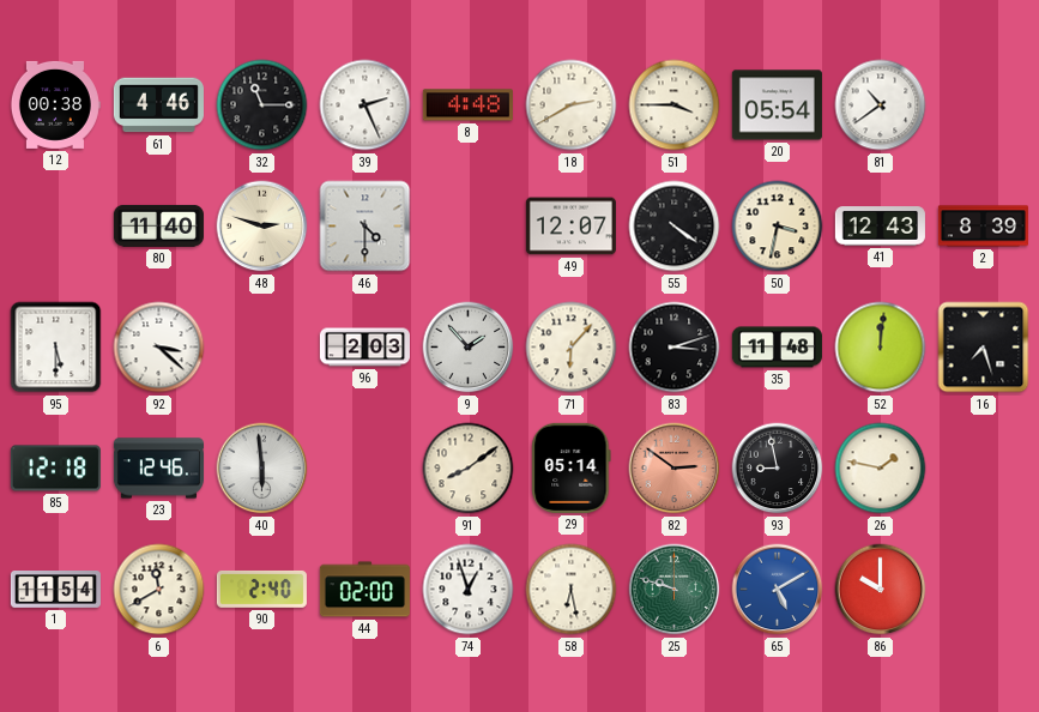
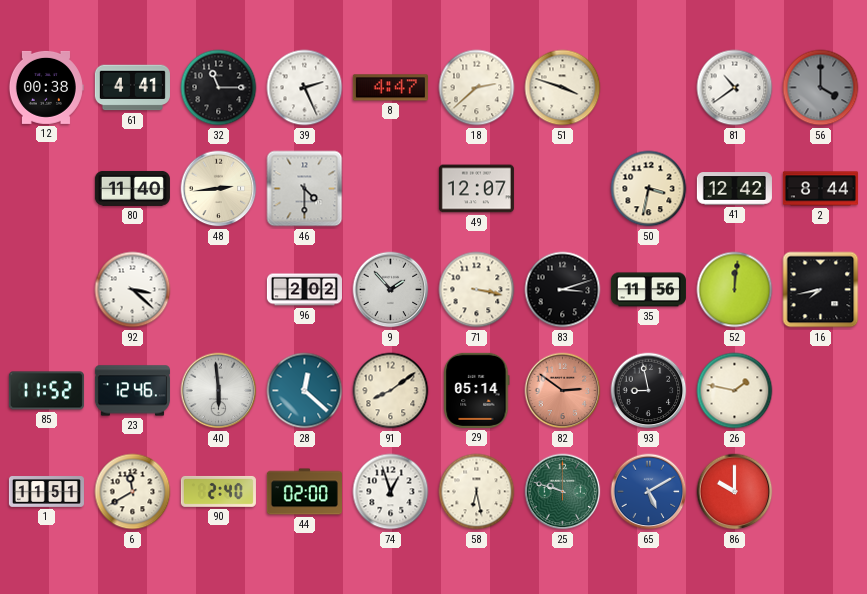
61: 4:46 -> 4:41 (132, 88)
8: 4:48 -> 4:47 (390, 88)
18: 2:40 -> 2:38 (477, 88)
51: 3:45 -> 3:48 (563, 88)
20: 05:54 -> none (777, 105)
56: none -> 4:00 (821, 88)
48: 2:48 -> 2:44 (219, 189)
55: 4:21 -> none (675, 227)
41: 12:43 -> 12:42 (734, 189)
2: 8:39 -> 8:44 (820, 189)
95: 5:30 -> none (56, 348)
96: 2:03 -> 2:02 (304, 290)
71: 6:07 -> 3:17 (477, 290)
35: 11:48 -> 11:56 (648, 290)
16: 7:27 -> 7:43 (821, 290)
85: 12:18 -> 11:52 (46, 391)
28: none -> 12:22 (305, 391)
1: 11:54 -> 11:51 (46, 492)
